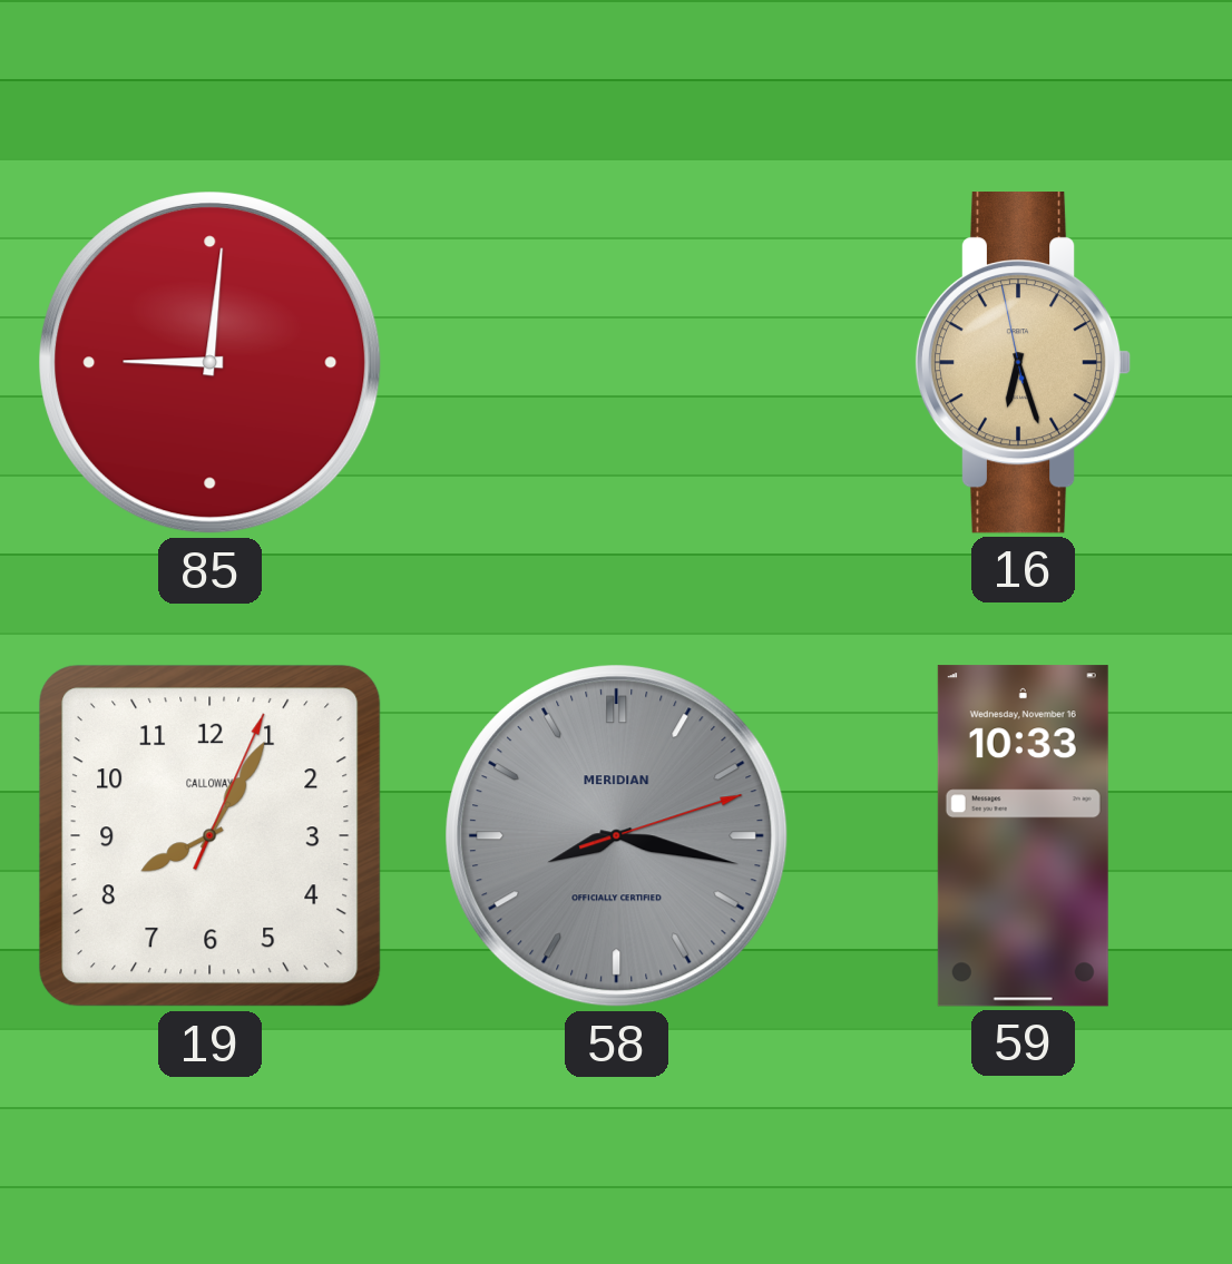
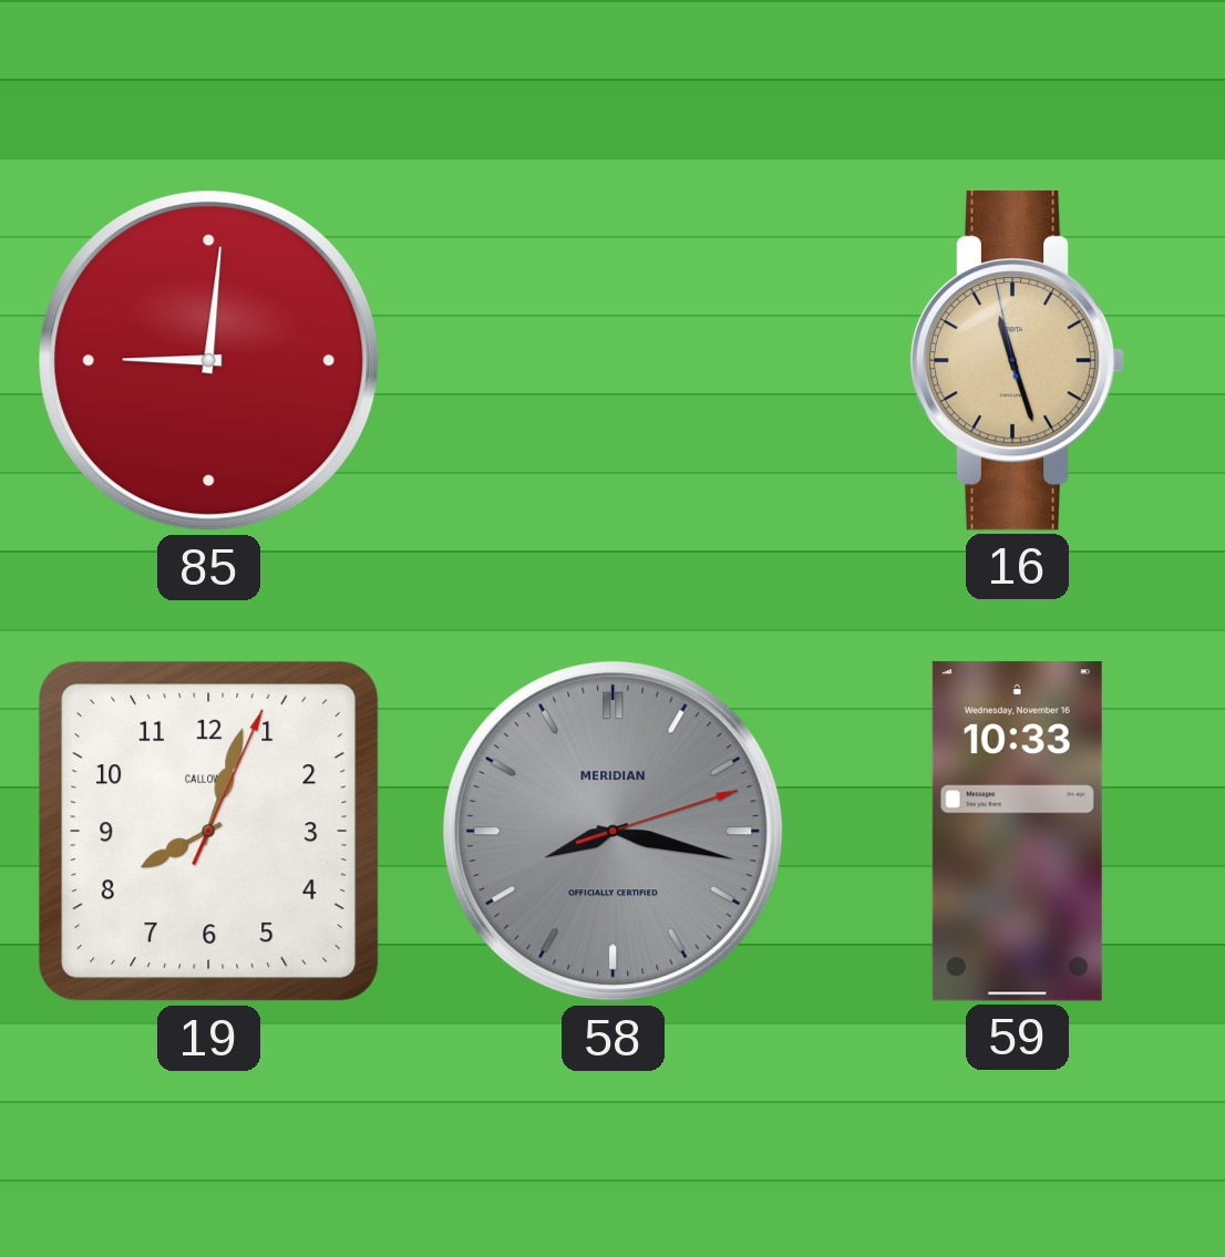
16: 6:26 -> 11:26 (1017, 361)
19: 8:05 -> 8:03 (209, 832)
